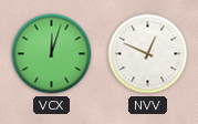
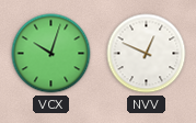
VCX: 12:03 -> 10:03 (51, 54)
